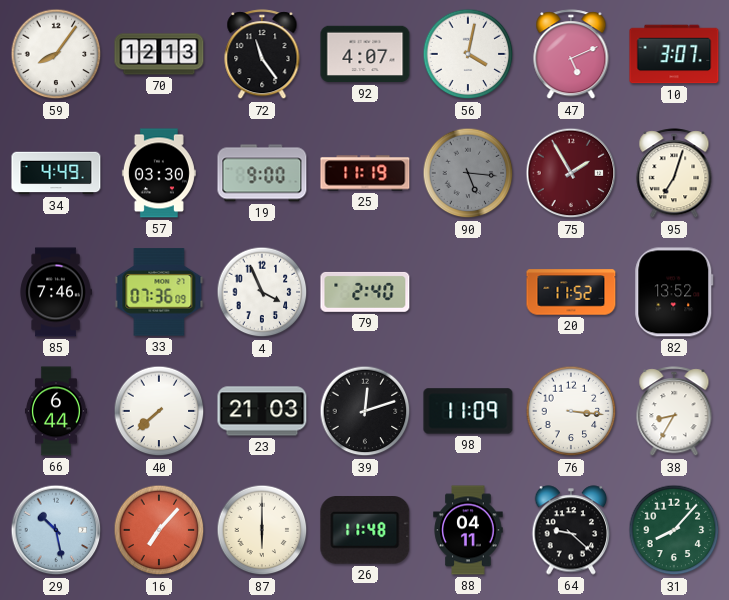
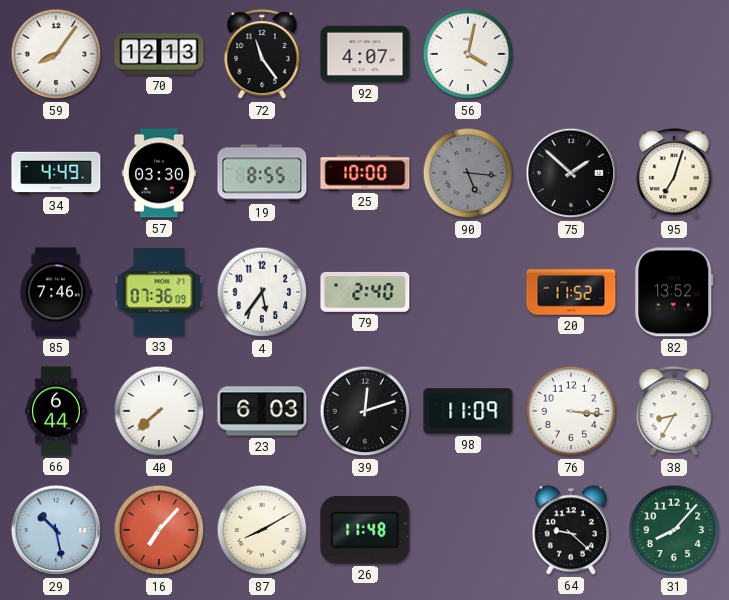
47: 5:11 -> none (571, 55)
10: 3:07 -> none (674, 54)
19: 9:00 -> 8:55 (262, 173)
25: 11:19 -> 10:00 (365, 173)
75: 1:55 -> 1:52 (571, 173)
75 dial: burgundy -> black (571, 173)
4: 3:56 -> 5:36 (262, 292)
23: 21:03 -> 6:03 (262, 411)
87: 6:00 -> 8:10 (262, 530)
88: 04:11 -> none (468, 530)
